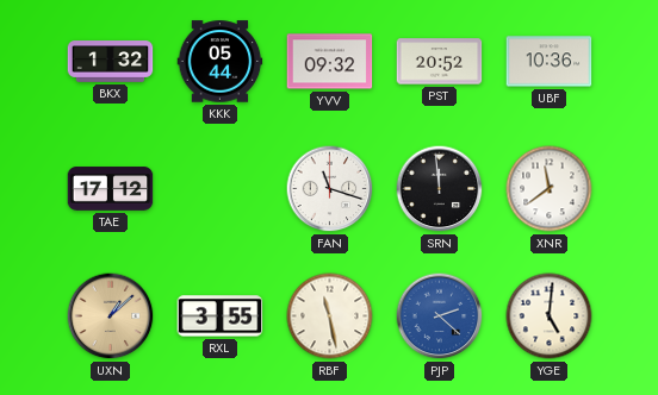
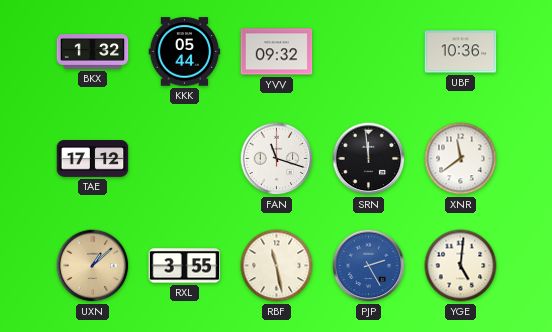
PST: 20:52 -> none (440, 62)
PJP: 2:22 -> 2:25 (369, 266)
